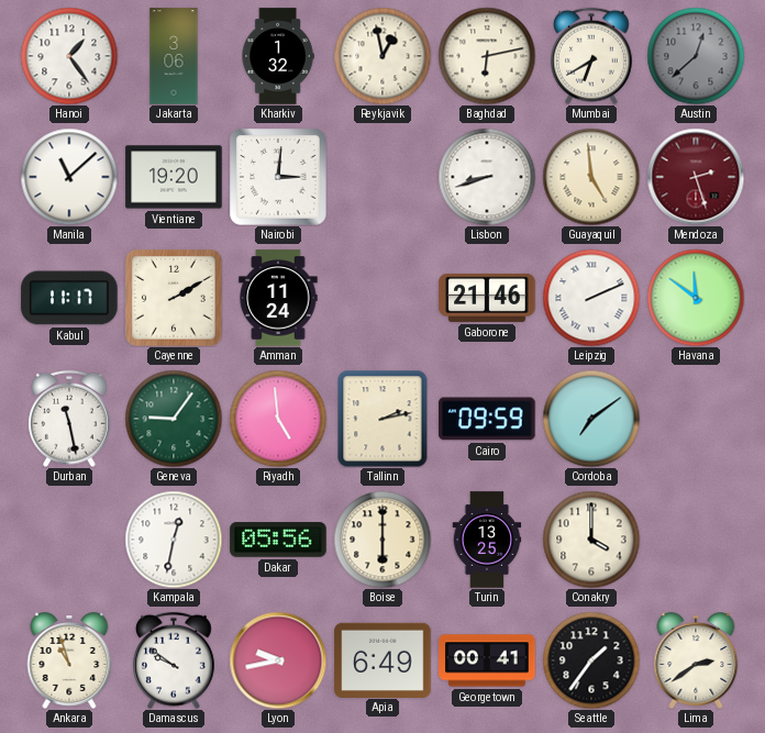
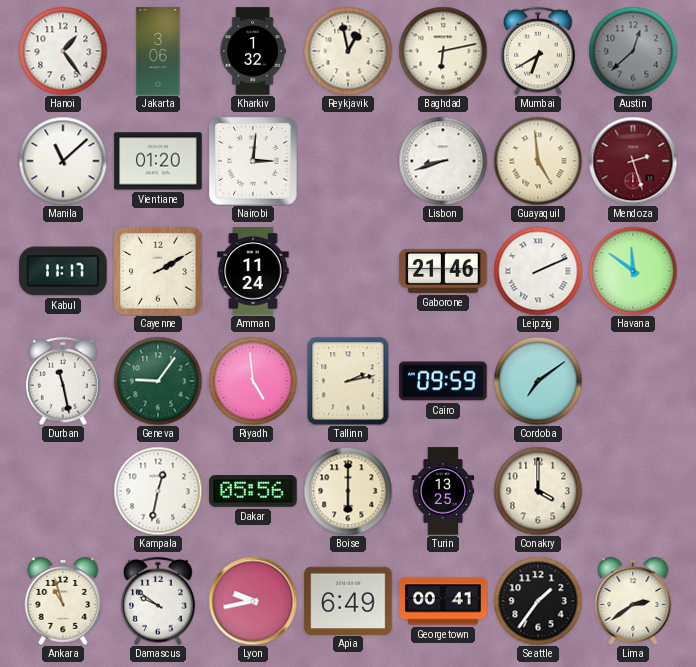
Vientiane: 19:20 -> 01:20 (158, 161)
